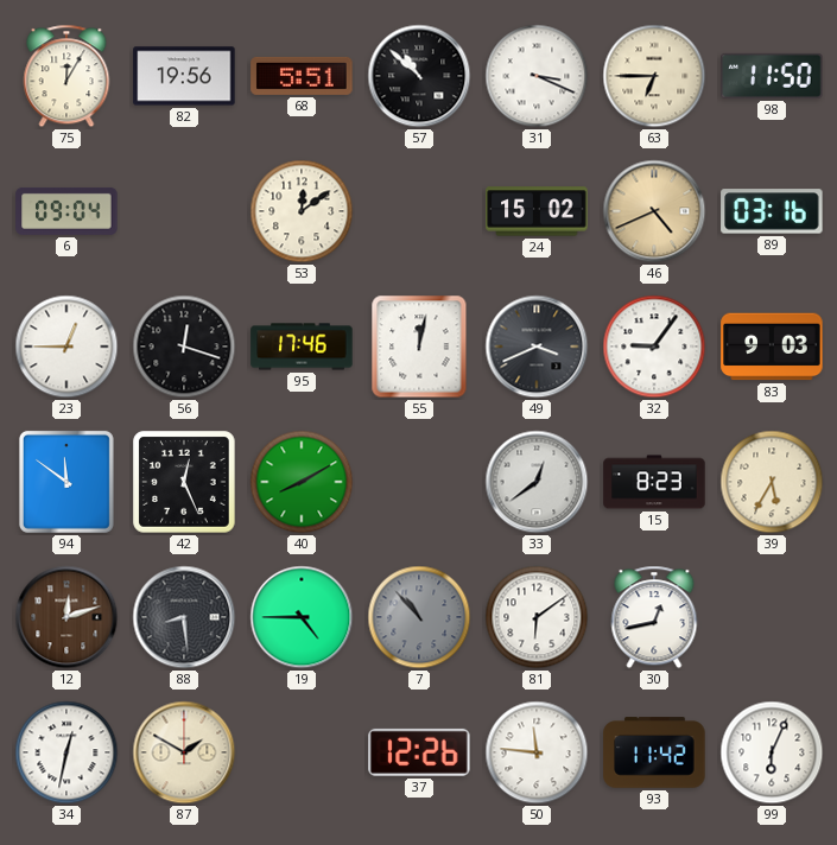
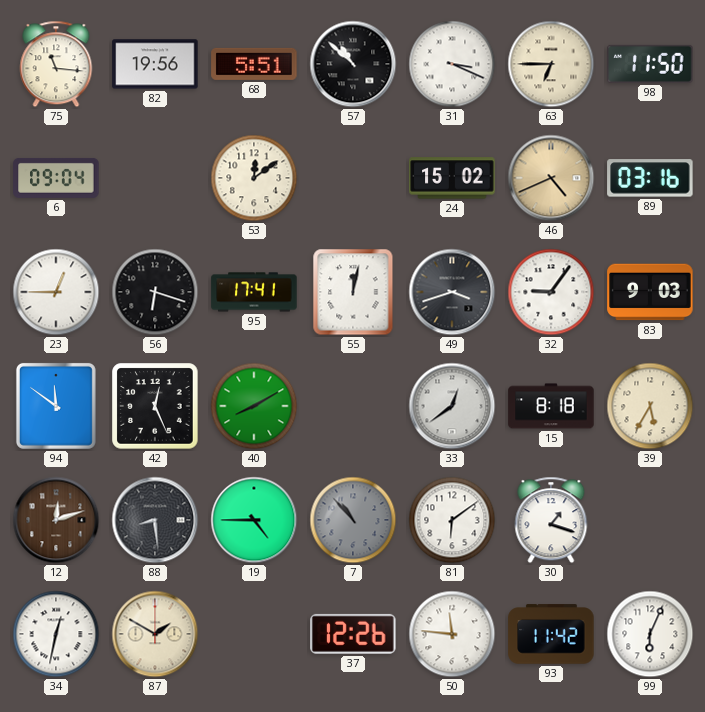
75: 12:05 -> 11:16 (56, 64)
56: 12:18 -> 6:18 (155, 292)
95: 17:46 -> 17:41 (254, 292)
49: 3:41 -> 3:42 (452, 292)
15: 8:23 -> 8:18 (551, 406)
30: 12:43 -> 1:18 (551, 520)
